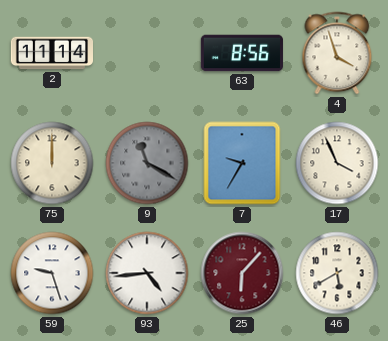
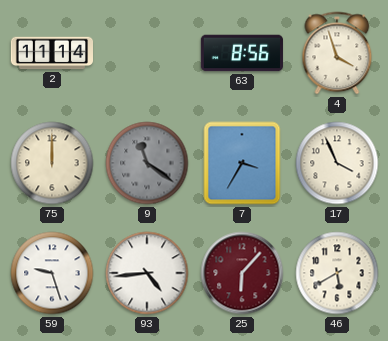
9: 11:20 -> 11:21 (147, 163)
7: 9:35 -> 3:35 (242, 163)
